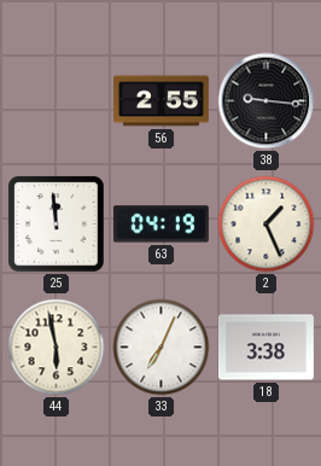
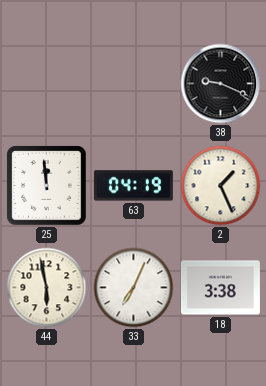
56: 2:55 -> none (160, 101)
38: 9:16 -> 9:19 (221, 84)
